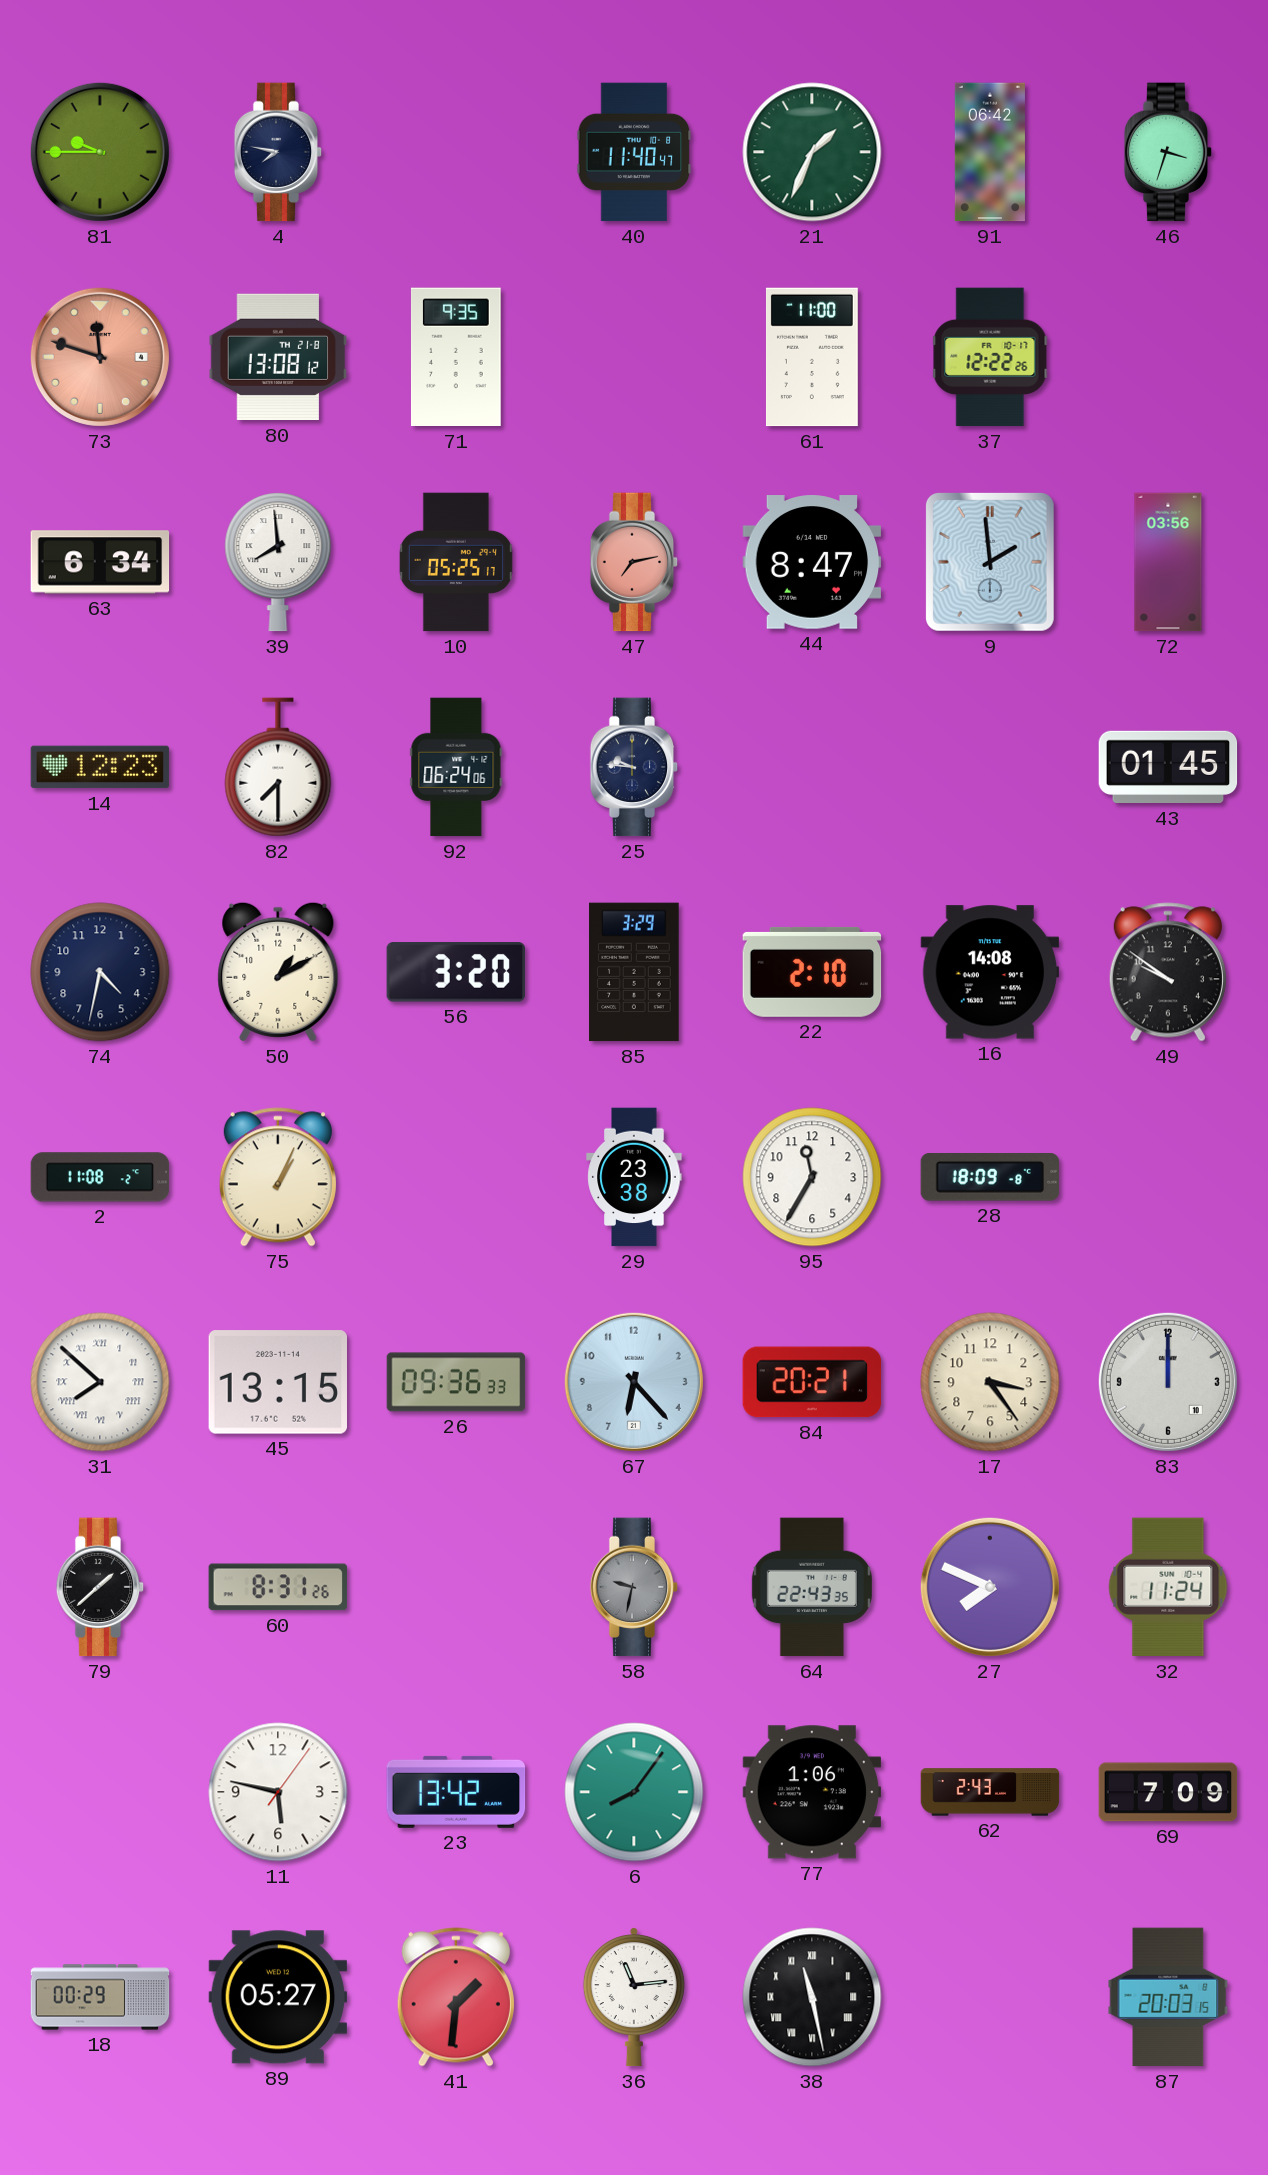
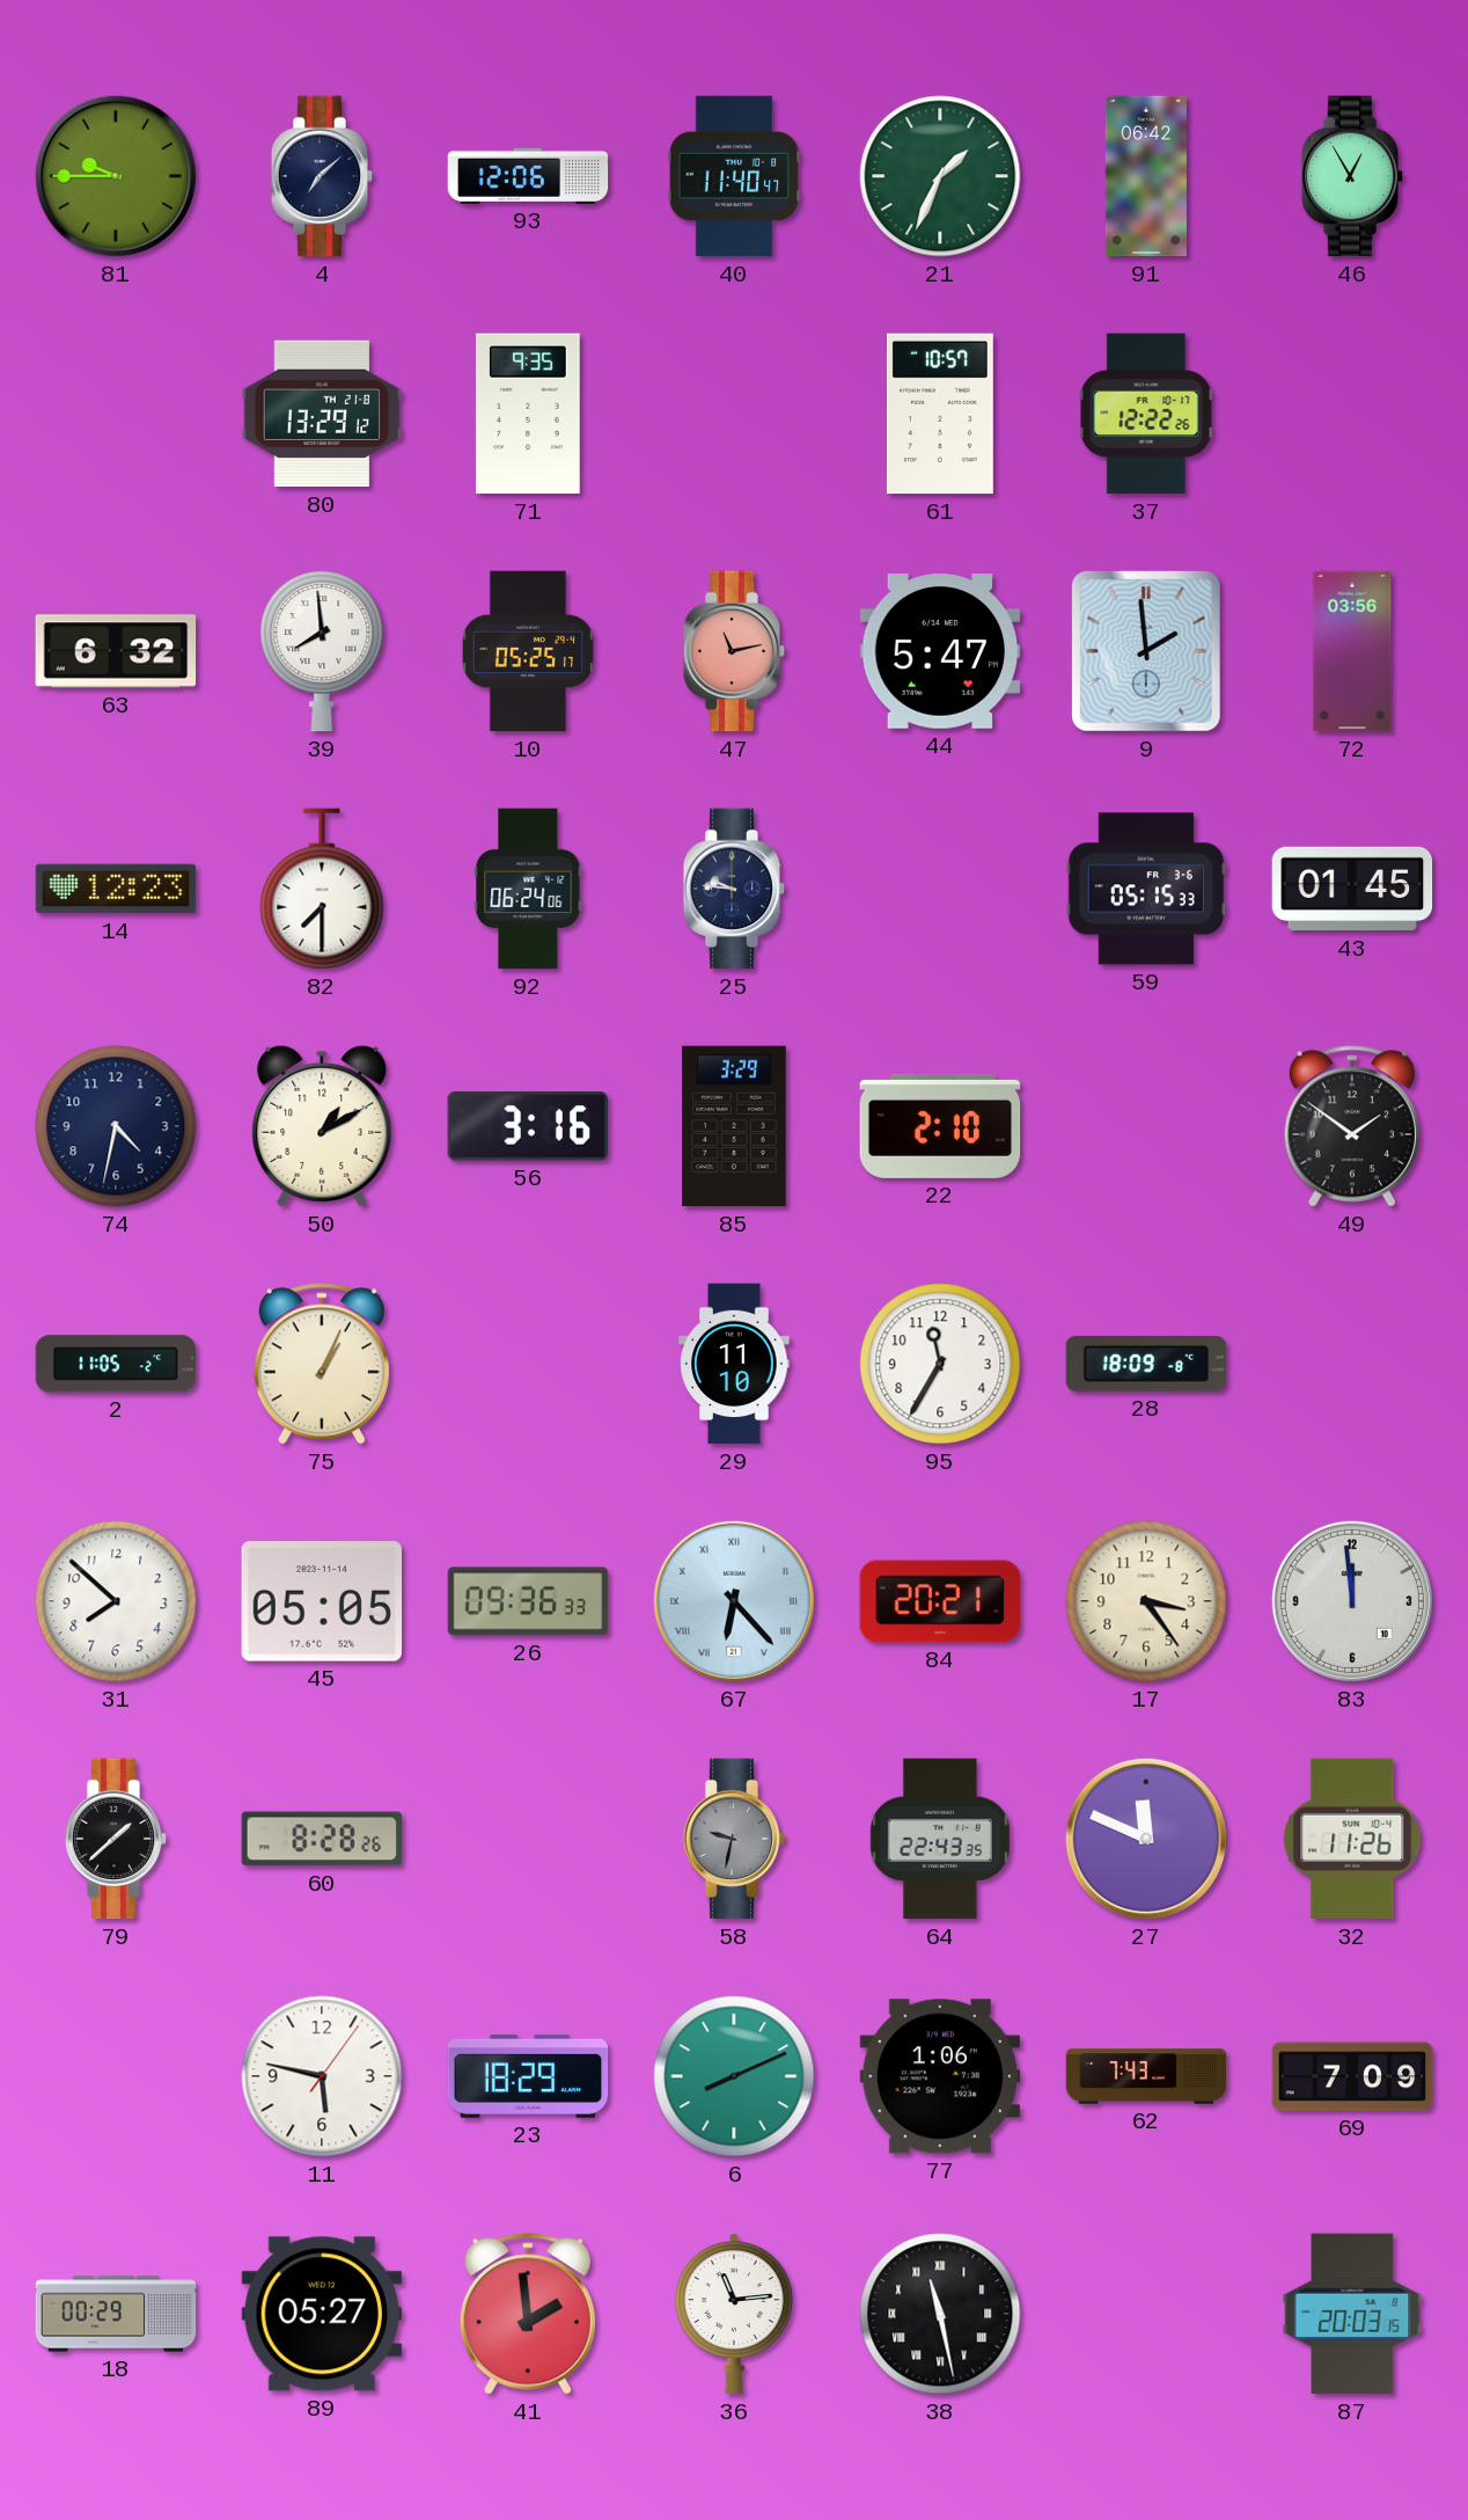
4: 7:47 -> 7:08 (322, 176)
93: none -> 12:06 (528, 176)
46: 3:33 -> 12:55 (1352, 176)
73: 11:48 -> none (100, 357)
80: 13:08 -> 13:29 (322, 414)
61: 11:00 -> 10:57 (940, 414)
63: 6:34 -> 6:32 (116, 651)
47: 7:13 -> 11:13 (734, 651)
44: 8:47 -> 5:47 (940, 651)
59: none -> 05:15 (1146, 889)
56: 3:20 -> 3:16 (527, 1126)
16: 14:08 -> none (990, 972)
49: 9:51 -> 1:51 (1352, 1126)
2: 11:08 -> 11:05 (116, 1364)
29: 23:38 -> 11:10 (734, 1364)
31 numerals: Roman -> Arabic (116, 1601)
45: 13:15 -> 05:05 (322, 1601)
67 numerals: Arabic -> Roman (734, 1601)
83: 12:00 -> 11:59 (1352, 1601)
60: 8:31 -> 8:28 (322, 1839)
27: 7:49 -> 11:49 (1146, 1839)
32: 11:24 -> 11:26 (1352, 1839)
23: 13:42 -> 18:29 (528, 2076)
6: 8:06 -> 8:11 (734, 2076)
62: 2:43 -> 7:43 (1146, 2076)
41: 1:31 -> 1:59 (528, 2314)
